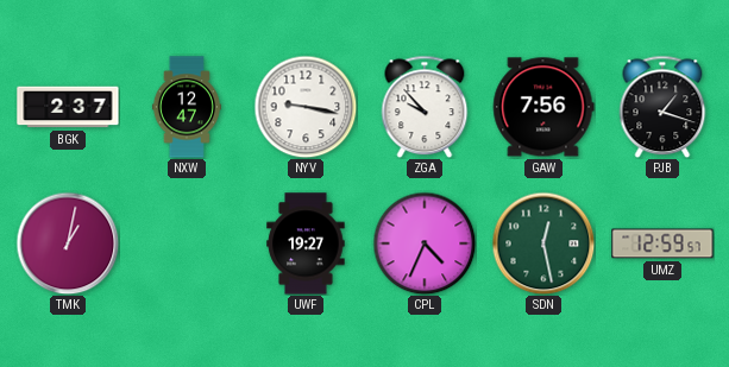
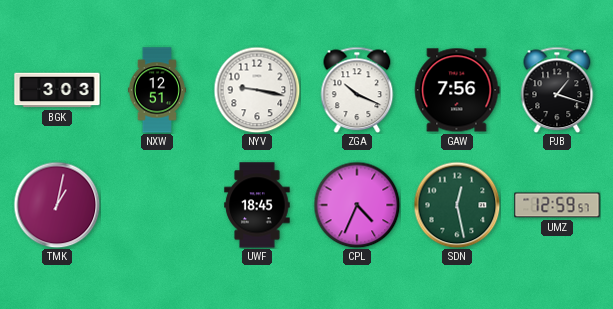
BGK: 2:37 -> 3:03 (57, 90)
NXW: 12:47 -> 12:51 (157, 90)
ZGA: 9:53 -> 10:19 (357, 90)
UWF: 19:27 -> 18:45 (257, 205)
